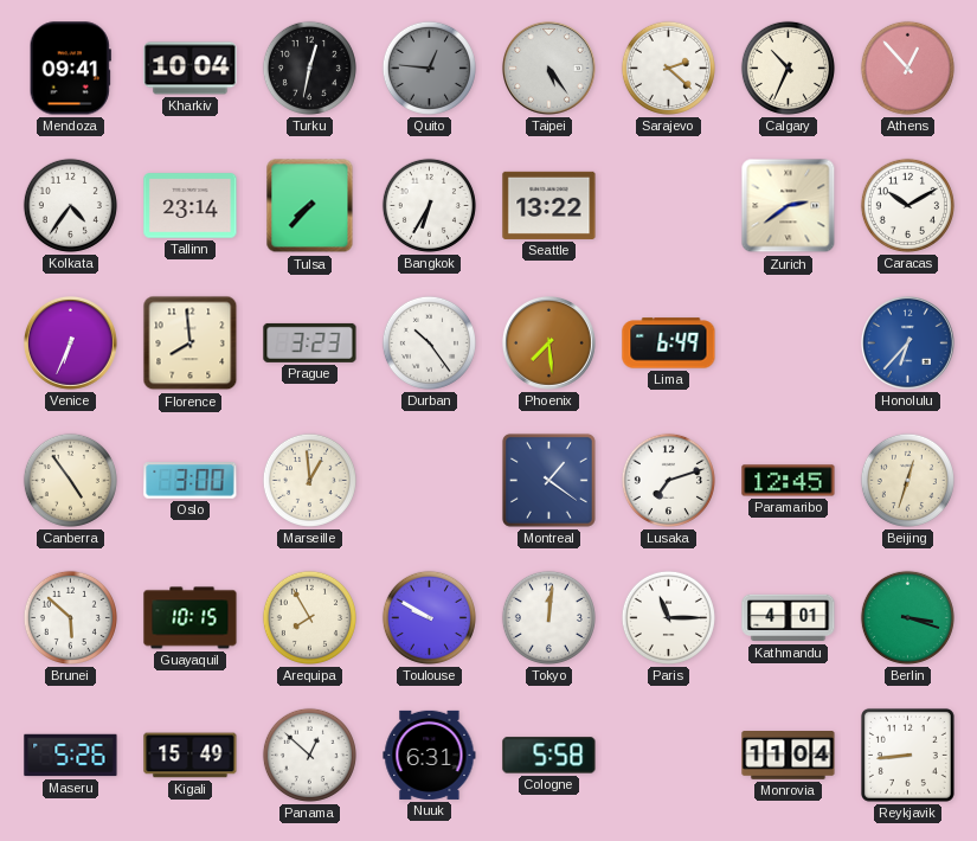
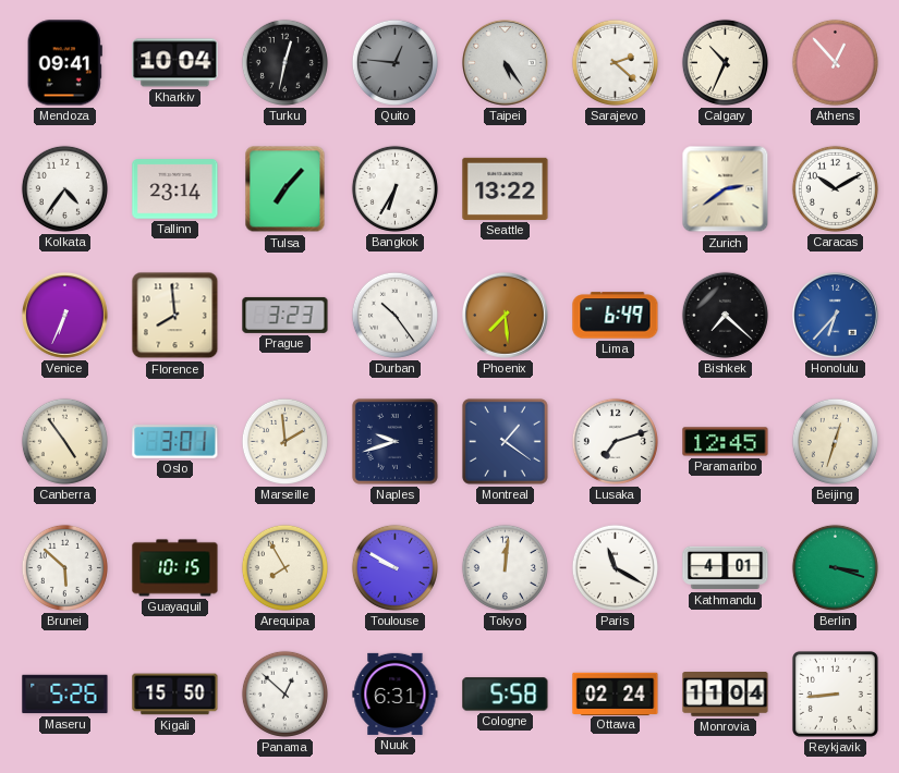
Tulsa: 7:37 -> 7:07 (286, 189)
Bishkek: none -> 7:22 (725, 315)
Oslo: 3:00 -> 3:01 (175, 442)
Marseille: 12:59 -> 1:59 (284, 441)
Naples: none -> 9:42 (394, 441)
Paris: 11:15 -> 11:20 (615, 567)
Kigali: 15:49 -> 15:50 (175, 695)
Ottawa: none -> 02:24 (616, 694)
